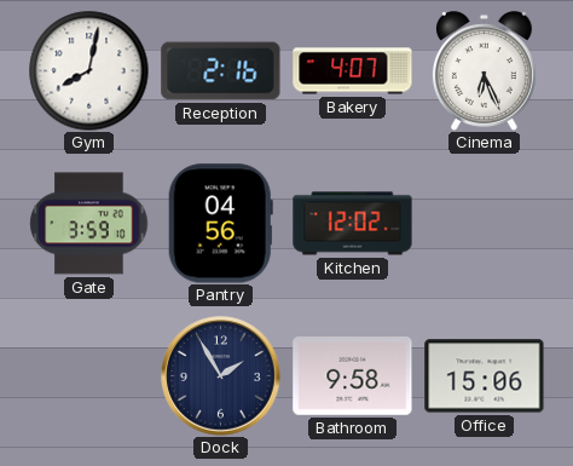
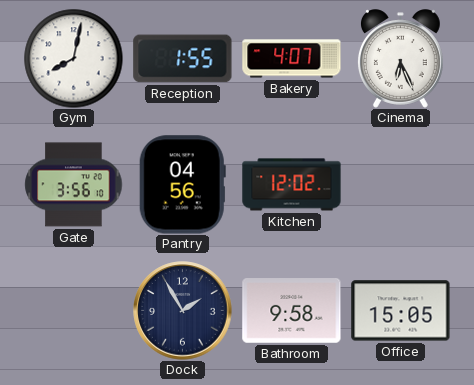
Reception: 2:16 -> 1:55 (183, 59)
Gate: 3:59 -> 3:56 (74, 185)
Office: 15:06 -> 15:05 (401, 311)
